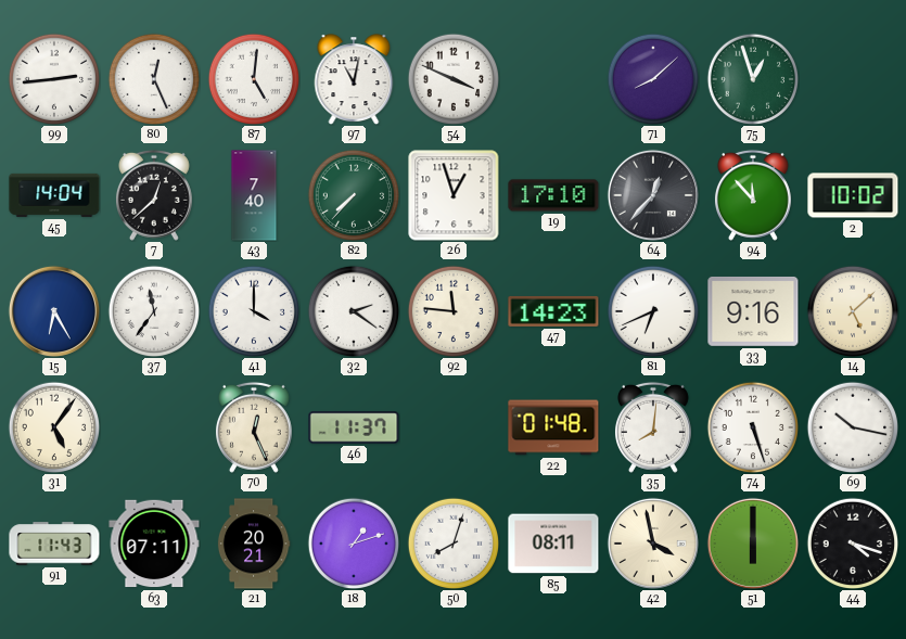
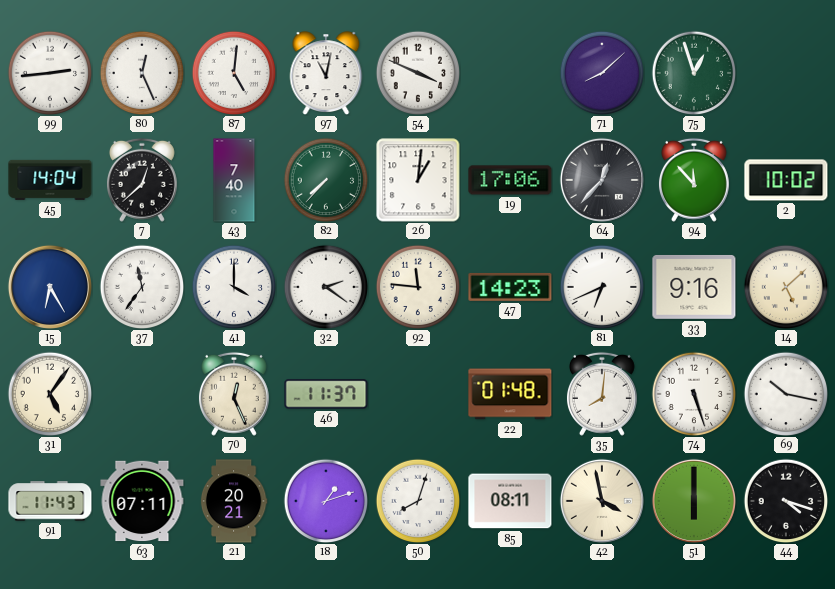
26: 12:57 -> 1:01 (418, 180)
19: 17:10 -> 17:06 (510, 180)
